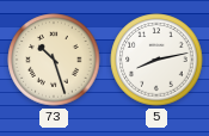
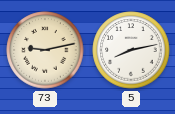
73: 10:27 -> 9:13 (45, 50)
